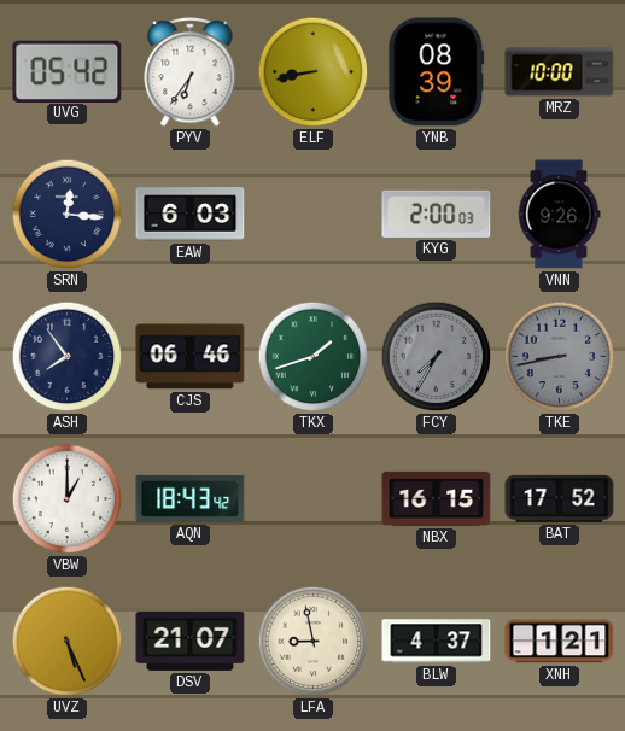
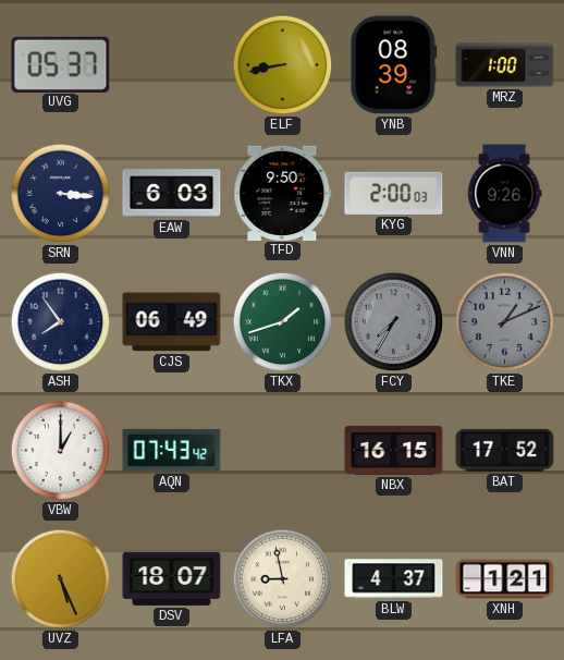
UVG: 05:42 -> 05:37 (61, 64)
PYV: 6:36 -> none (191, 72)
MRZ: 10:00 -> 1:00 (505, 65)
SRN: 12:16 -> 3:16 (61, 194)
TFD: none -> 9:50 (283, 193)
CJS: 06:46 -> 06:49 (172, 322)
TKE: 8:43 -> 1:11 (505, 322)
AQN: 18:43 -> 07:43 (172, 450)
DSV: 21:07 -> 18:07 (172, 578)
